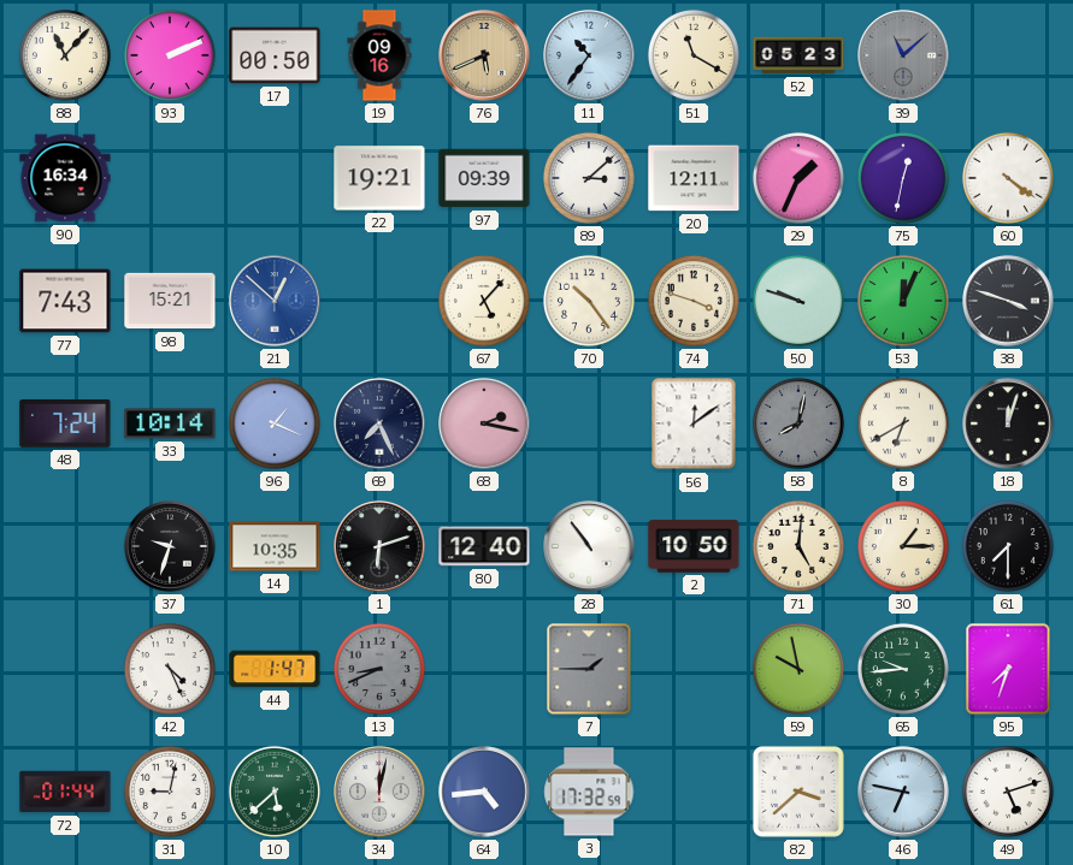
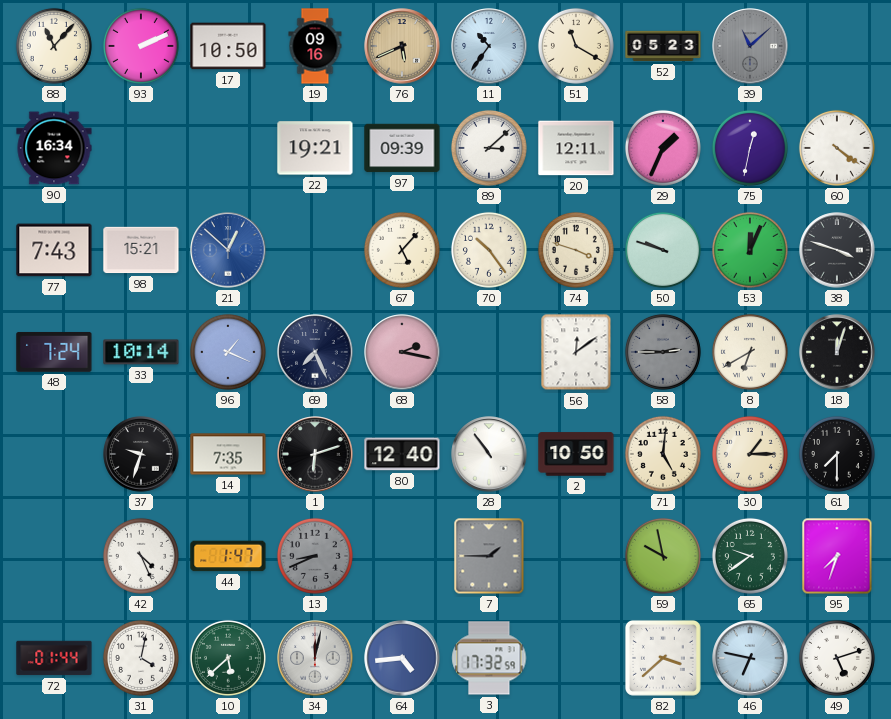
17: 00:50 -> 10:50 (228, 46)
58: 8:02 -> 2:45 (663, 352)
14: 10:35 -> 7:35 (228, 454)
65: 9:44 -> 9:39 (750, 556)
31: 9:02 -> 4:02 (141, 658)
